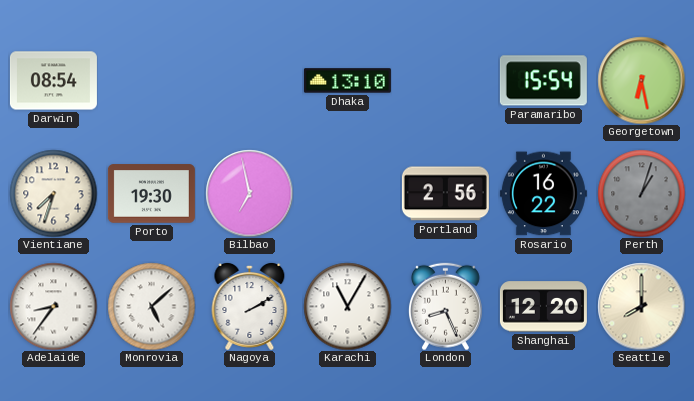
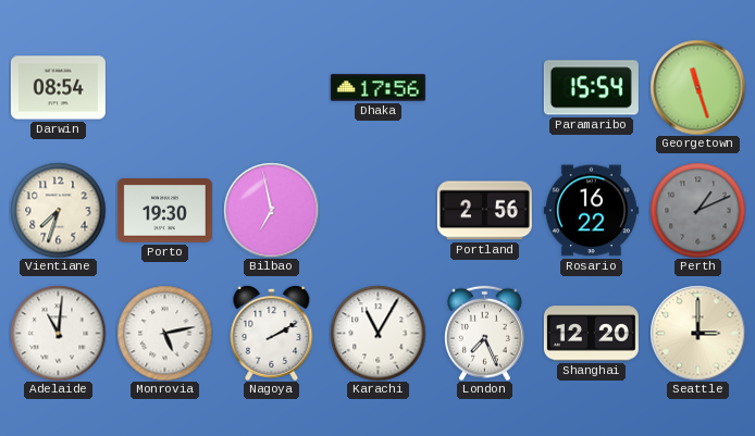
Dhaka: 13:10 -> 17:56 (378, 88)
Georgetown: 6:28 -> 11:27 (697, 87)
Perth: 1:03 -> 1:11 (697, 210)
Adelaide: 8:36 -> 11:01 (58, 333)
Monrovia: 5:08 -> 5:13 (164, 333)
London: 8:26 -> 7:26 (484, 333)
Seattle: 8:00 -> 3:00 (697, 333)
